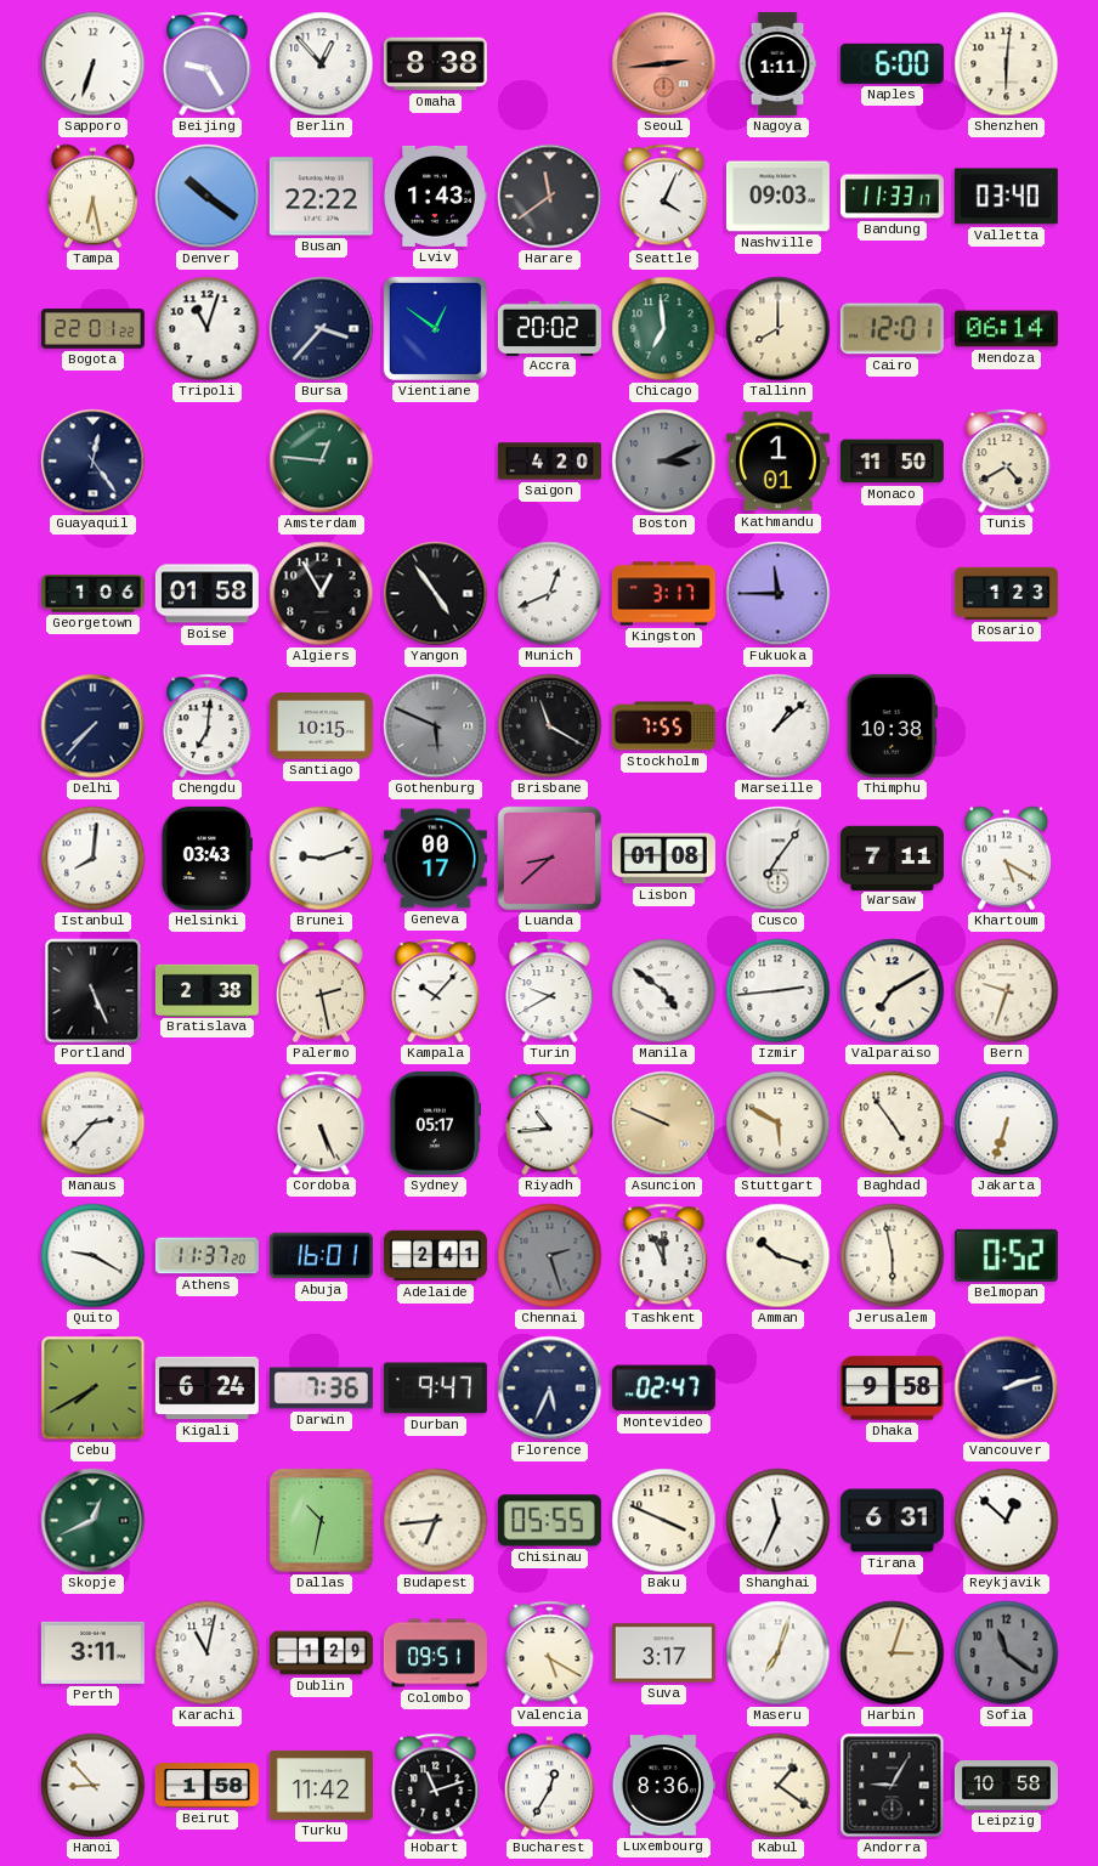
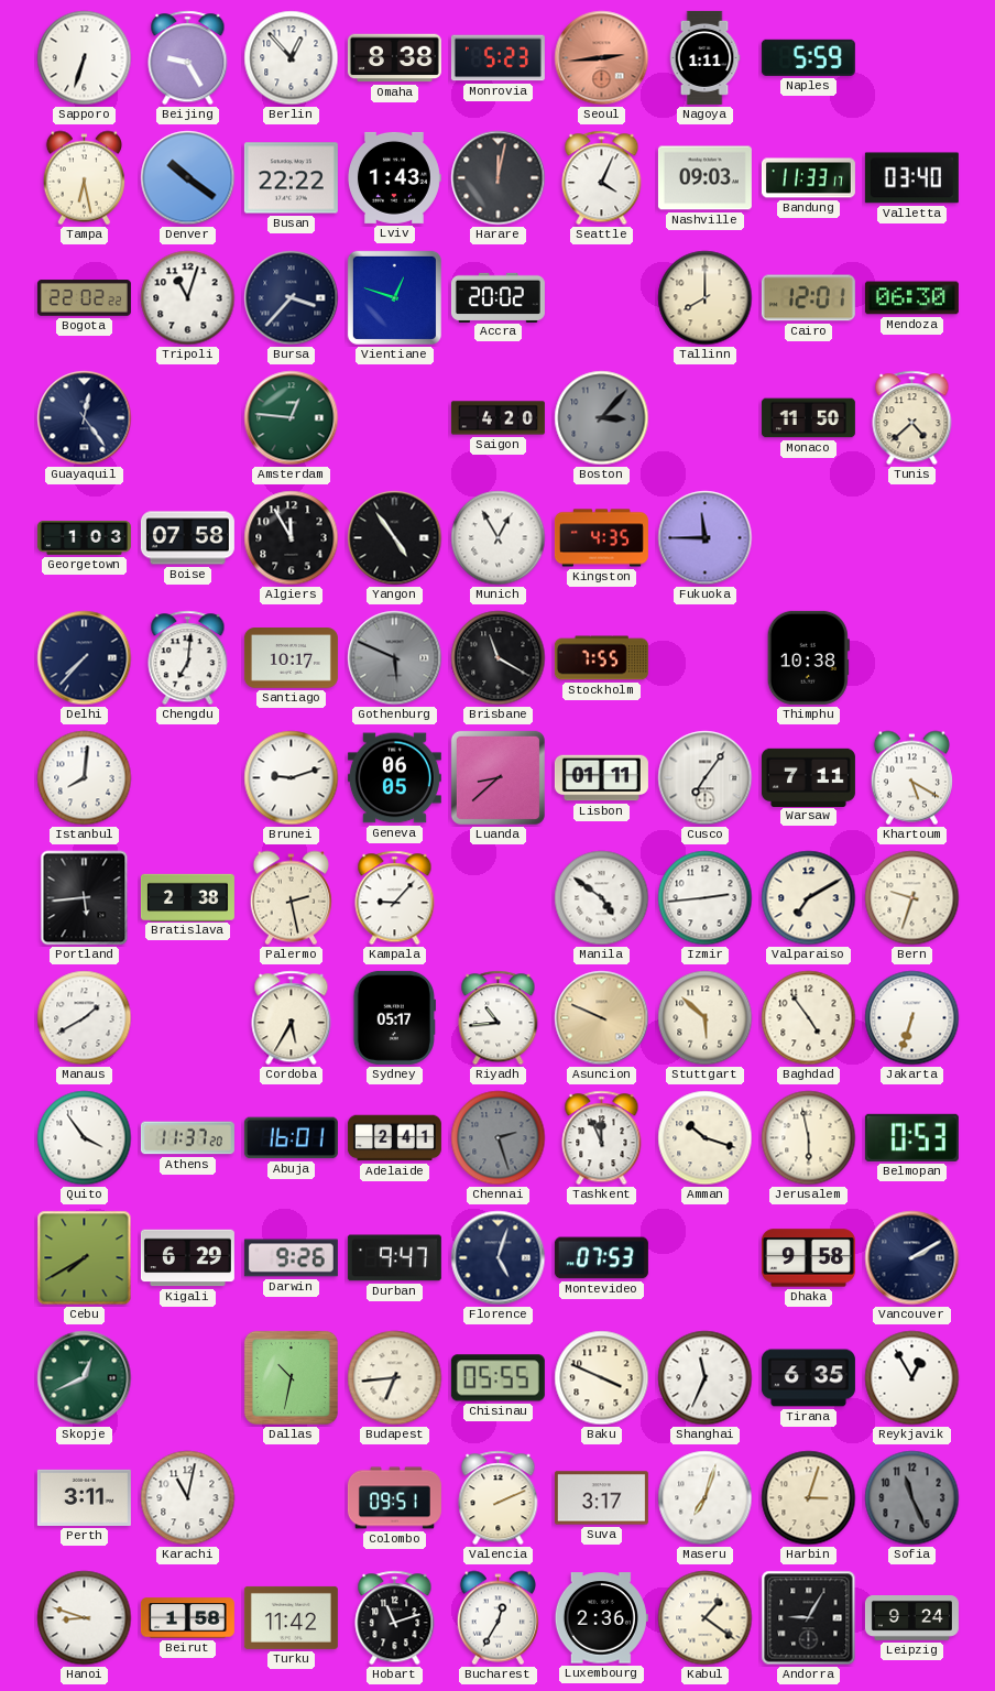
Monrovia: none -> 5:23 (497, 58)
Naples: 6:00 -> 5:59 (808, 57)
Shenzhen: 6:01 -> none (1007, 64)
Harare: 11:39 -> 12:02 (499, 178)
Bogota: 22:01 -> 22:02 (84, 298)
Vientiane: 12:51 -> 12:48 (394, 297)
Chicago: 6:59 -> none (664, 329)
Mendoza: 06:14 -> 06:30 (911, 298)
Boston: 3:11 -> 3:07 (602, 418)
Kathmandu: 1:01 -> none (777, 462)
Tunis: 4:40 -> 4:38 (912, 418)
Georgetown: 1:06 -> 1:03 (84, 538)
Boise: 01:58 -> 07:58 (187, 538)
Algiers: 12:55 -> 11:55 (292, 538)
Munich: 12:41 -> 12:55 (499, 538)
Kingston: 3:17 -> 4:35 (601, 538)
Rosario: 1:23 -> none (1006, 593)
Santiago: 10:15 -> 10:17 (291, 658)
Marseille: 1:08 -> none (779, 726)
Helsinki: 03:43 -> none (206, 858)
Geneva: 00:17 -> 06:05 (394, 778)
Lisbon: 01:08 -> 01:11 (601, 778)
Portland: 5:26 -> 5:44 (85, 898)
Kampala: 10:07 -> 9:07 (395, 898)
Turin: 9:40 -> none (550, 991)
Manaus: 2:37 -> 1:40 (85, 1018)
Cordoba: 5:26 -> 5:35 (292, 1018)
Stuttgart: 5:50 -> 5:52 (706, 1018)
Quito: 9:20 -> 3:54 (85, 1138)
Belmopan: 0:52 -> 0:53 (911, 1137)
Kigali: 6:24 -> 6:29 (187, 1258)
Darwin: 7:36 -> 9:26 (291, 1258)
Florence: 5:34 -> 5:03 (499, 1258)
Montevideo: 02:47 -> 07:53 (601, 1258)
Vancouver: 2:12 -> 2:10 (912, 1258)
Tirana: 6:31 -> 6:35 (808, 1378)
Reykjavik: 12:52 -> 12:55 (912, 1378)
Dublin: 1:29 -> none (321, 1653)
Valencia: 5:20 -> 2:11 (499, 1498)
Sofia: 11:21 -> 11:26 (912, 1498)
Hanoi: 8:53 -> 8:48 (85, 1618)
Luxembourg: 8:36 -> 2:36 (601, 1618)
Leipzig: 10:58 -> 9:24 (911, 1618)
